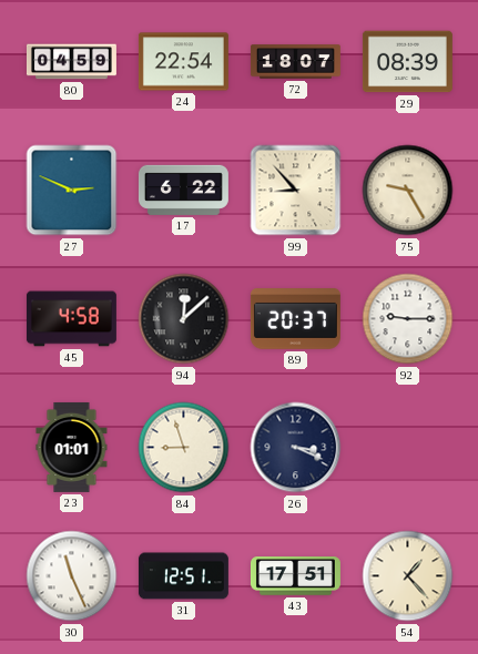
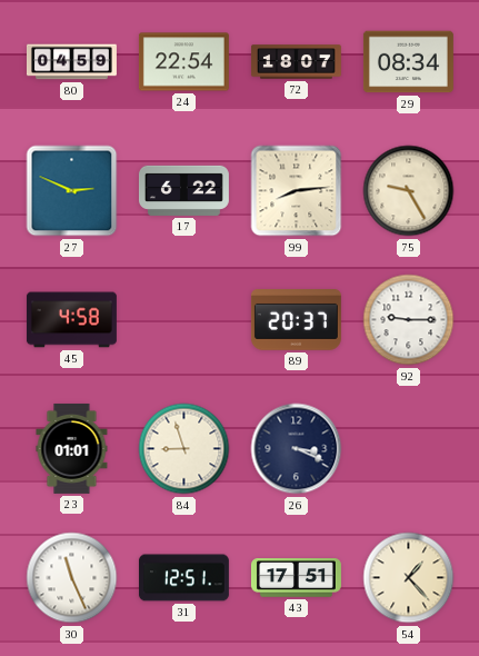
29: 08:39 -> 08:34 (408, 62)
99: 8:53 -> 8:14 (297, 191)
94: 12:08 -> none (184, 319)
